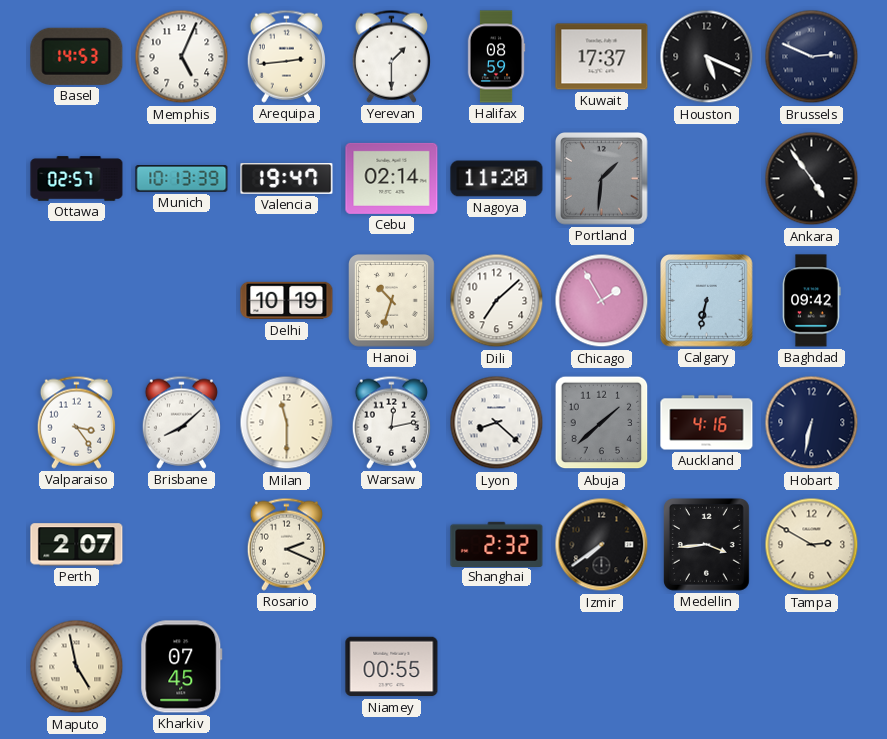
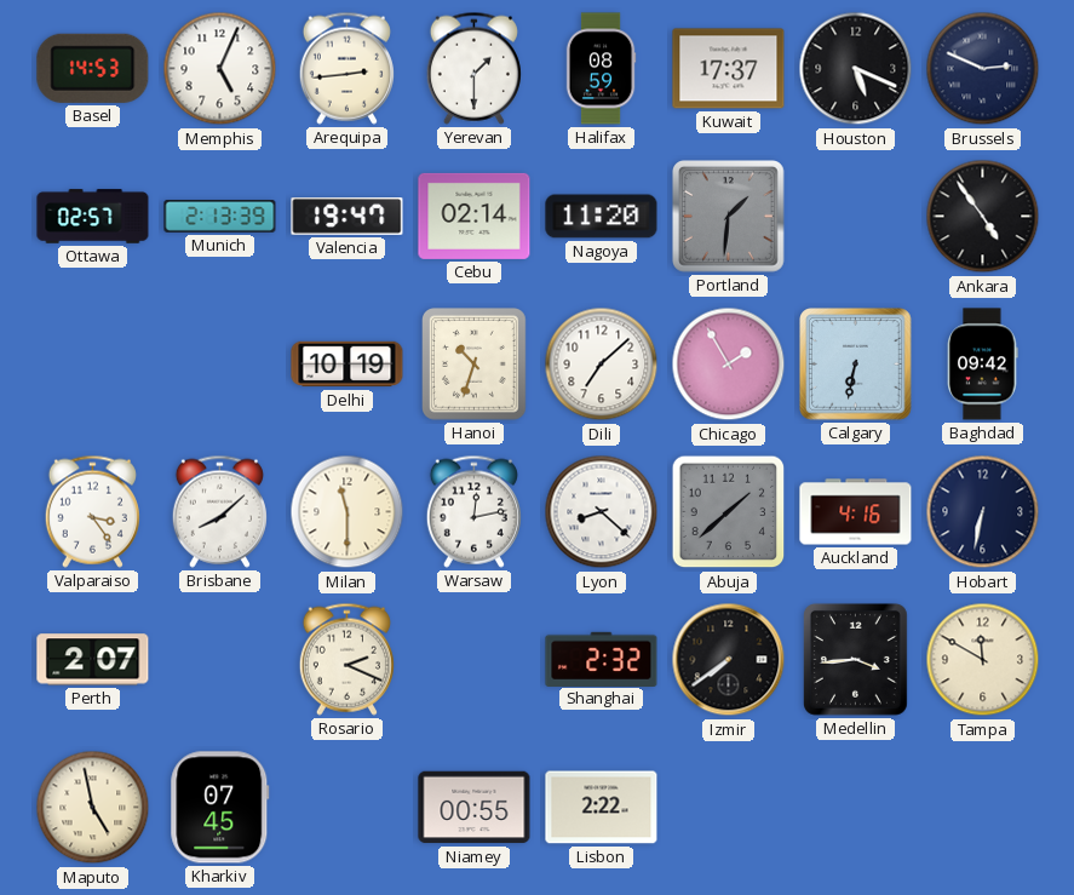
Munich: 10:13 -> 2:13 (220, 217)
Tampa: 2:50 -> 11:50 (983, 660)
Lisbon: none -> 2:22 (602, 808)
